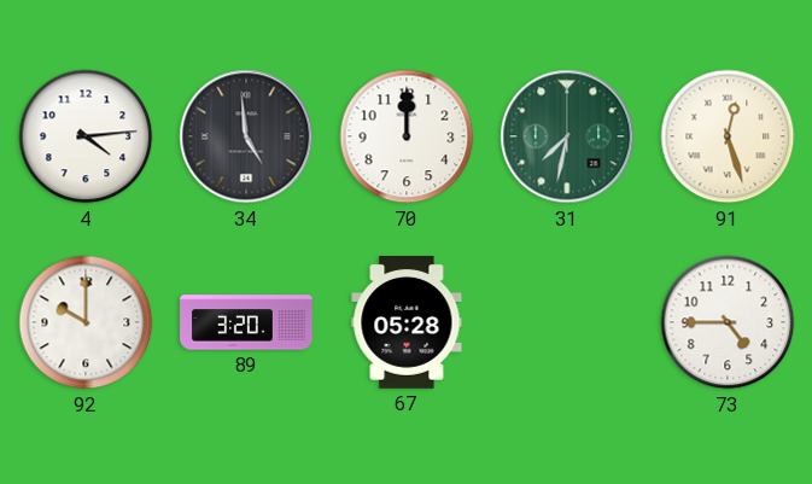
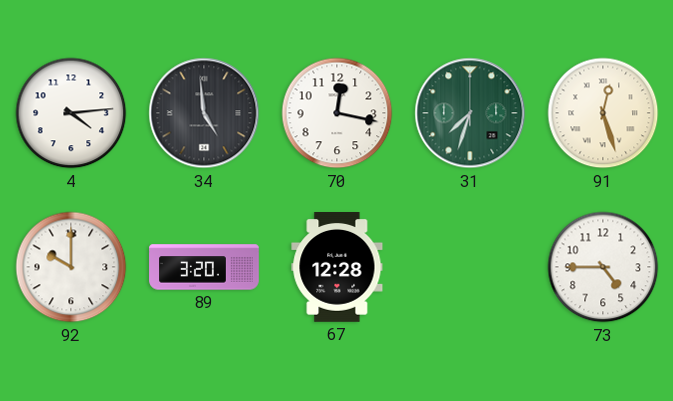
70: 12:00 -> 12:17 (337, 113)
31: 7:32 -> 7:33 (470, 113)
67: 05:28 -> 12:28 (337, 268)
